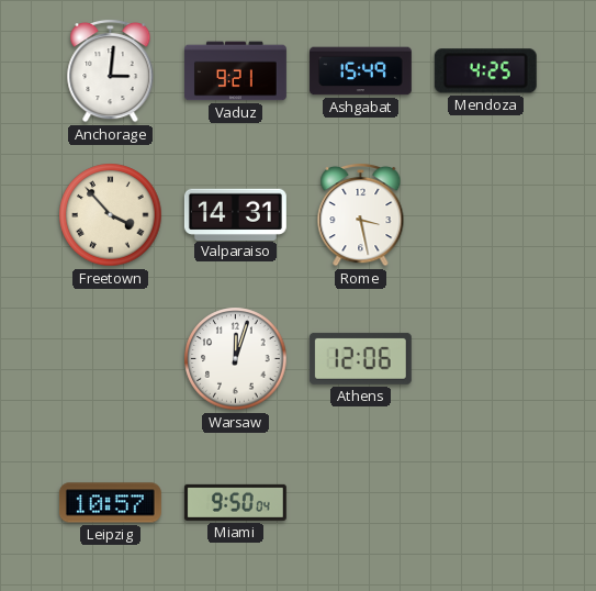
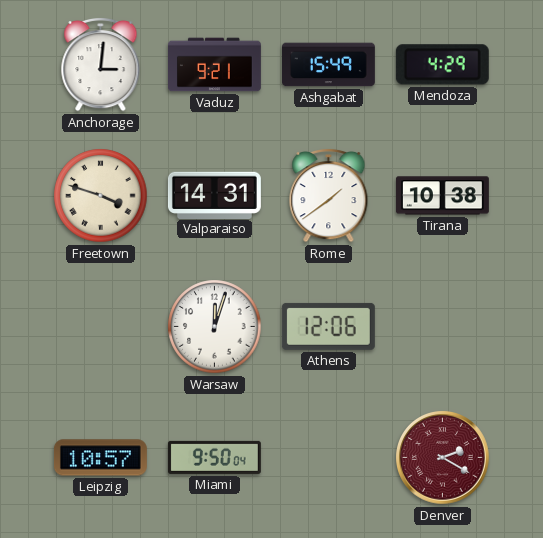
Mendoza: 4:25 -> 4:29 (442, 65)
Freetown: 3:53 -> 3:48 (101, 196)
Rome: 3:28 -> 1:39 (329, 195)
Tirana: none -> 10:38 (442, 196)
Denver: none -> 2:20 (443, 458)
